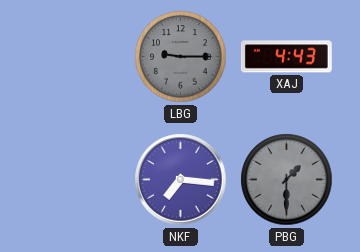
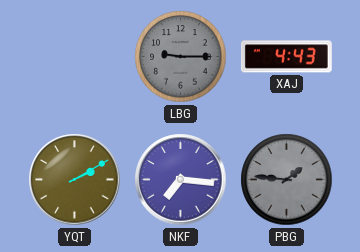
YQT: none -> 2:10 (75, 180)
PBG: 1:30 -> 1:46 (287, 180)
